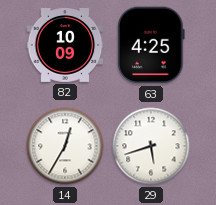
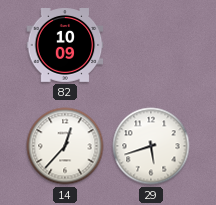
63: 4:25 -> none (151, 45)
14: 12:35 -> 12:37 (65, 146)
